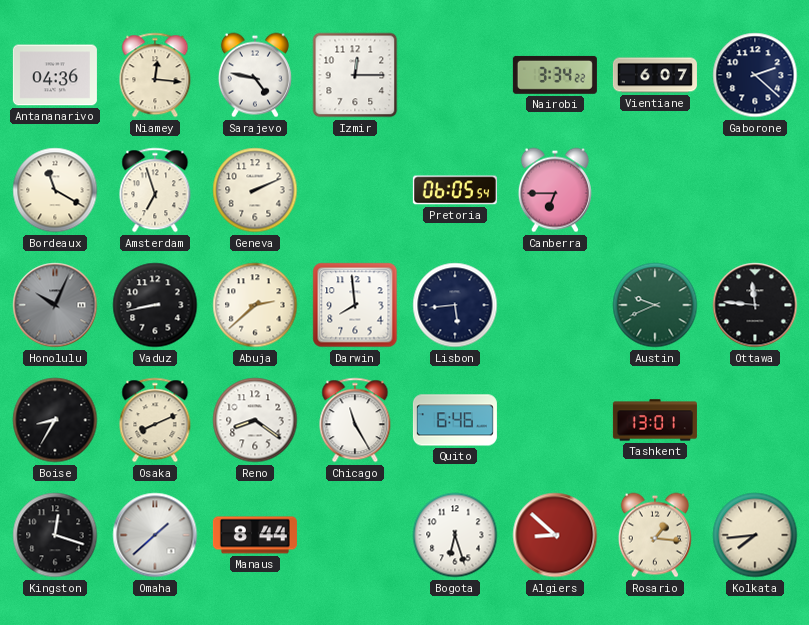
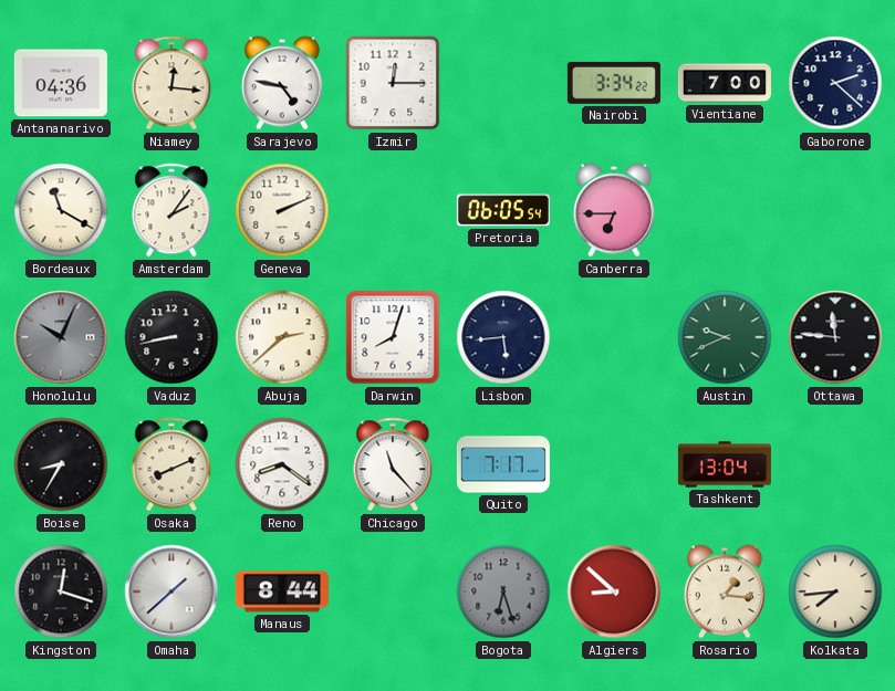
Vientiane: 6:07 -> 7:00 (725, 83)
Amsterdam: 6:57 -> 2:06 (171, 210)
Darwin: 7:59 -> 8:03 (393, 337)
Chicago: 11:25 -> 11:23 (393, 464)
Quito: 6:46 -> 7:17 (503, 464)
Tashkent: 13:01 -> 13:04 (725, 464)
Bogota dial: white -> grey (503, 591)
